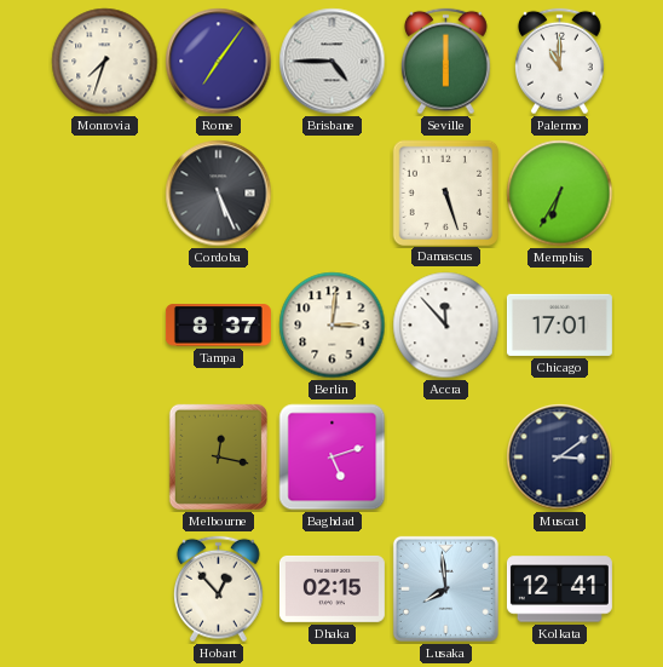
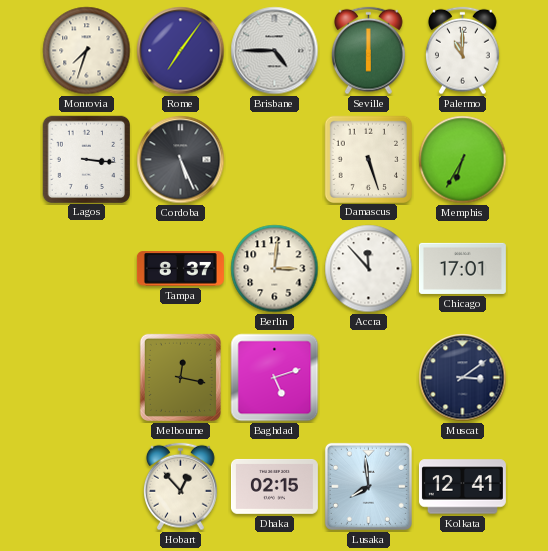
Lagos: none -> 3:16 (86, 159)
